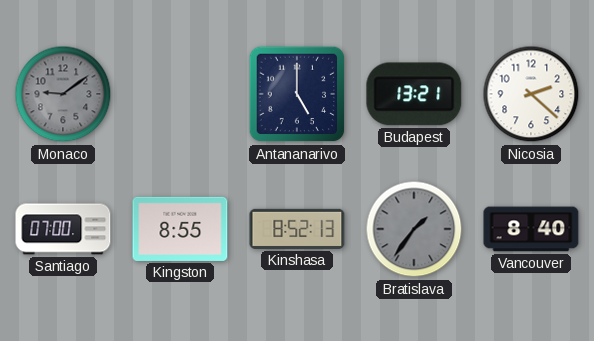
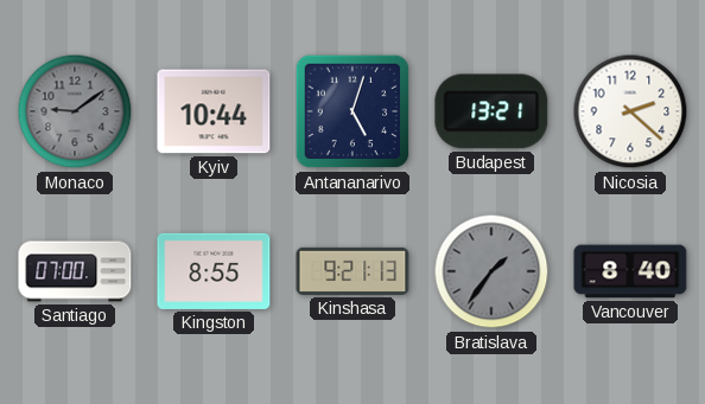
Kyiv: none -> 10:44 (214, 111)
Antananarivo: 5:00 -> 5:03 (352, 111)
Kinshasa: 8:52 -> 9:21 (352, 271)
